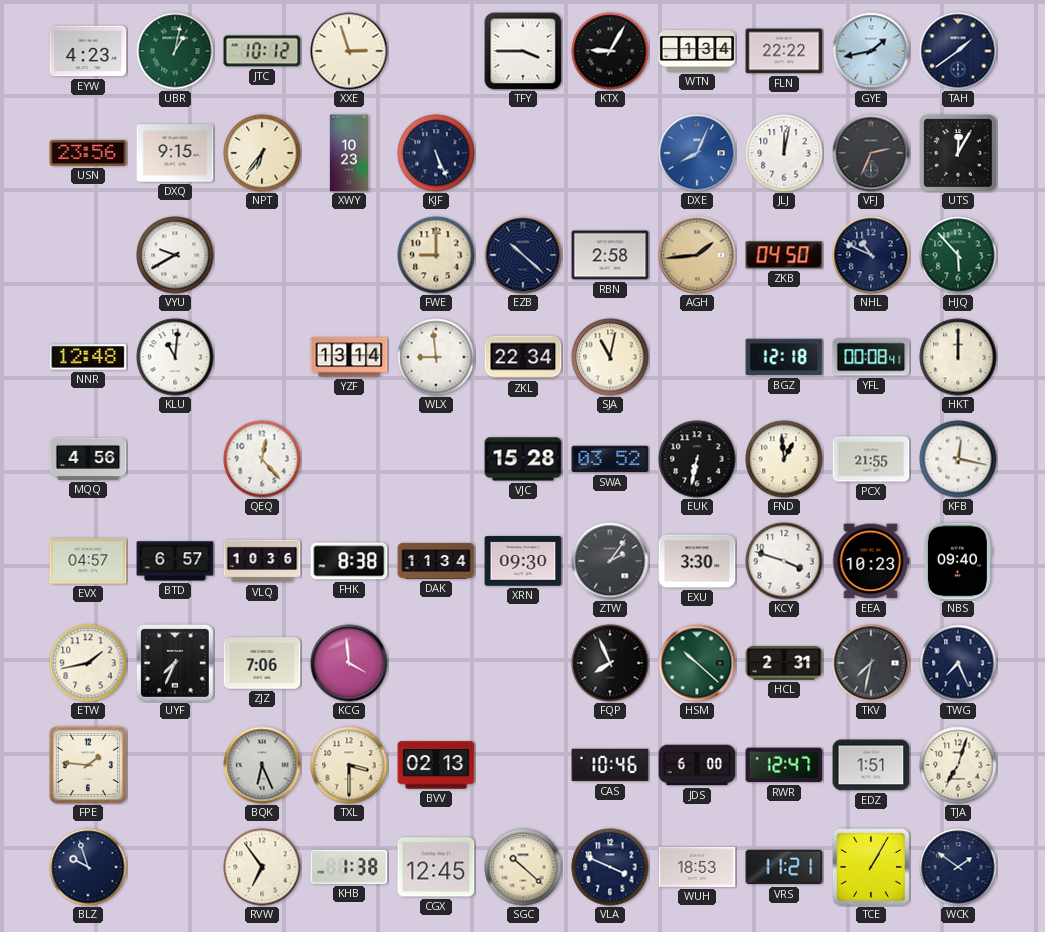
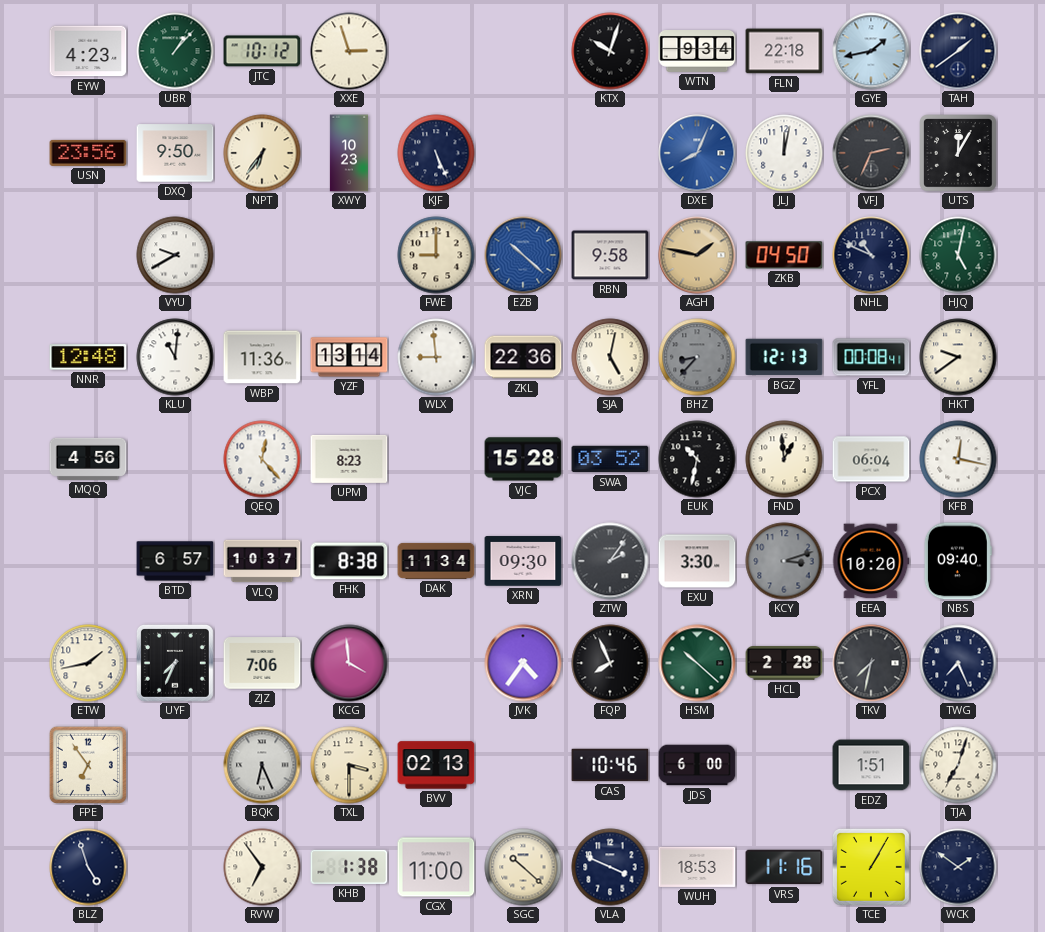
UBR: 1:02 -> 1:07 (175, 51)
TFY: 3:45 -> none (523, 51)
KTX: 9:05 -> 10:03 (610, 51)
WTN: 1:34 -> 9:34 (697, 52)
FLN: 22:22 -> 22:18 (784, 51)
DXQ: 9:15 -> 9:50 (175, 153)
EZB dial: navy -> blue (523, 255)
RBN: 2:58 -> 9:58 (610, 255)
AGH: 1:44 -> 1:47 (697, 255)
HJQ: 5:53 -> 5:02 (958, 255)
WBP: none -> 11:36 (262, 357)
ZKL: 22:34 -> 22:36 (523, 357)
SJA: 11:02 -> 5:02 (610, 357)
BHZ: none -> 8:37 (697, 357)
BGZ: 12:18 -> 12:13 (784, 357)
HKT: 12:00 -> 9:39 (958, 357)
UPM: none -> 8:23 (349, 459)
EUK: 6:32 -> 10:32 (697, 459)
PCX: 21:55 -> 06:04 (871, 459)
EVX: 04:57 -> none (88, 561)
VLQ: 10:36 -> 10:37 (262, 561)
KCY: 3:48 -> 3:12 (784, 561)
KCY dial: white -> grey (784, 561)
EEA: 10:23 -> 10:20 (871, 561)
JVK: none -> 4:36 (523, 663)
HCL: 2:31 -> 2:28 (784, 663)
FPE: 1:46 -> 6:54 (88, 765)
RWR: 12:47 -> none (784, 765)
BLZ: 9:57 -> 4:57 (88, 867)
CGX: 12:45 -> 11:00 (436, 867)
VRS: 11:21 -> 11:16 (784, 867)
